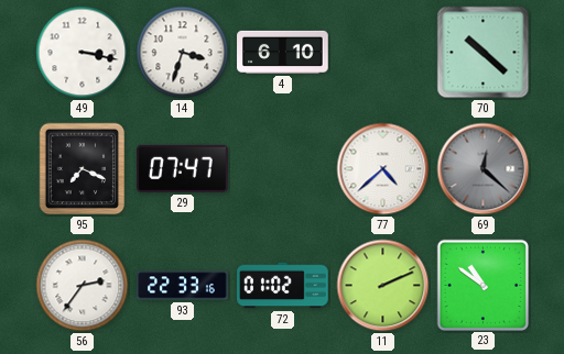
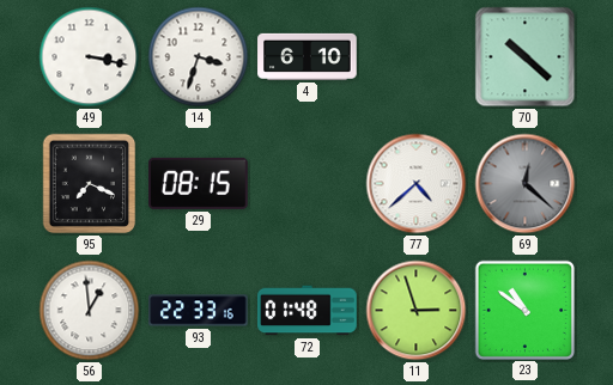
29: 07:47 -> 08:15 (199, 183)
56: 2:36 -> 12:59 (90, 311)
72: 01:02 -> 01:48 (308, 311)
11: 2:11 -> 2:57 (417, 311)
